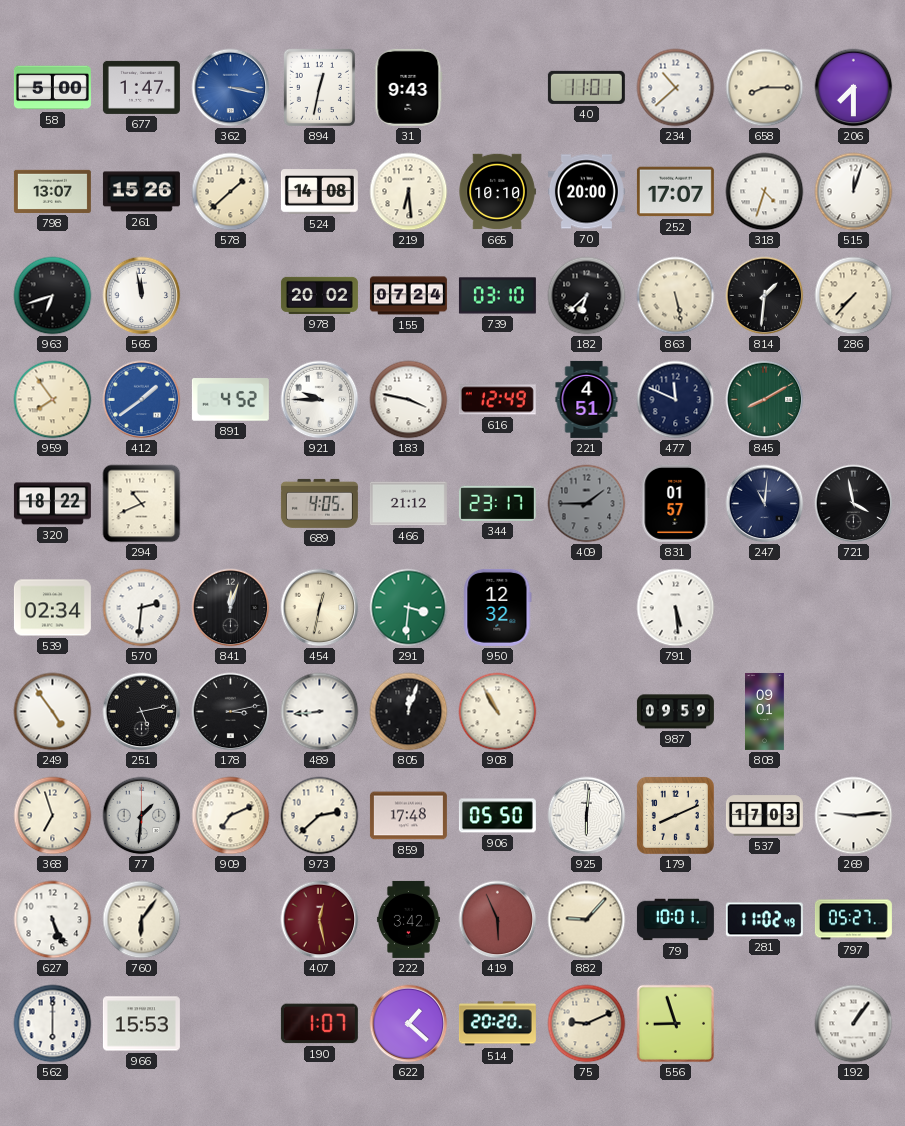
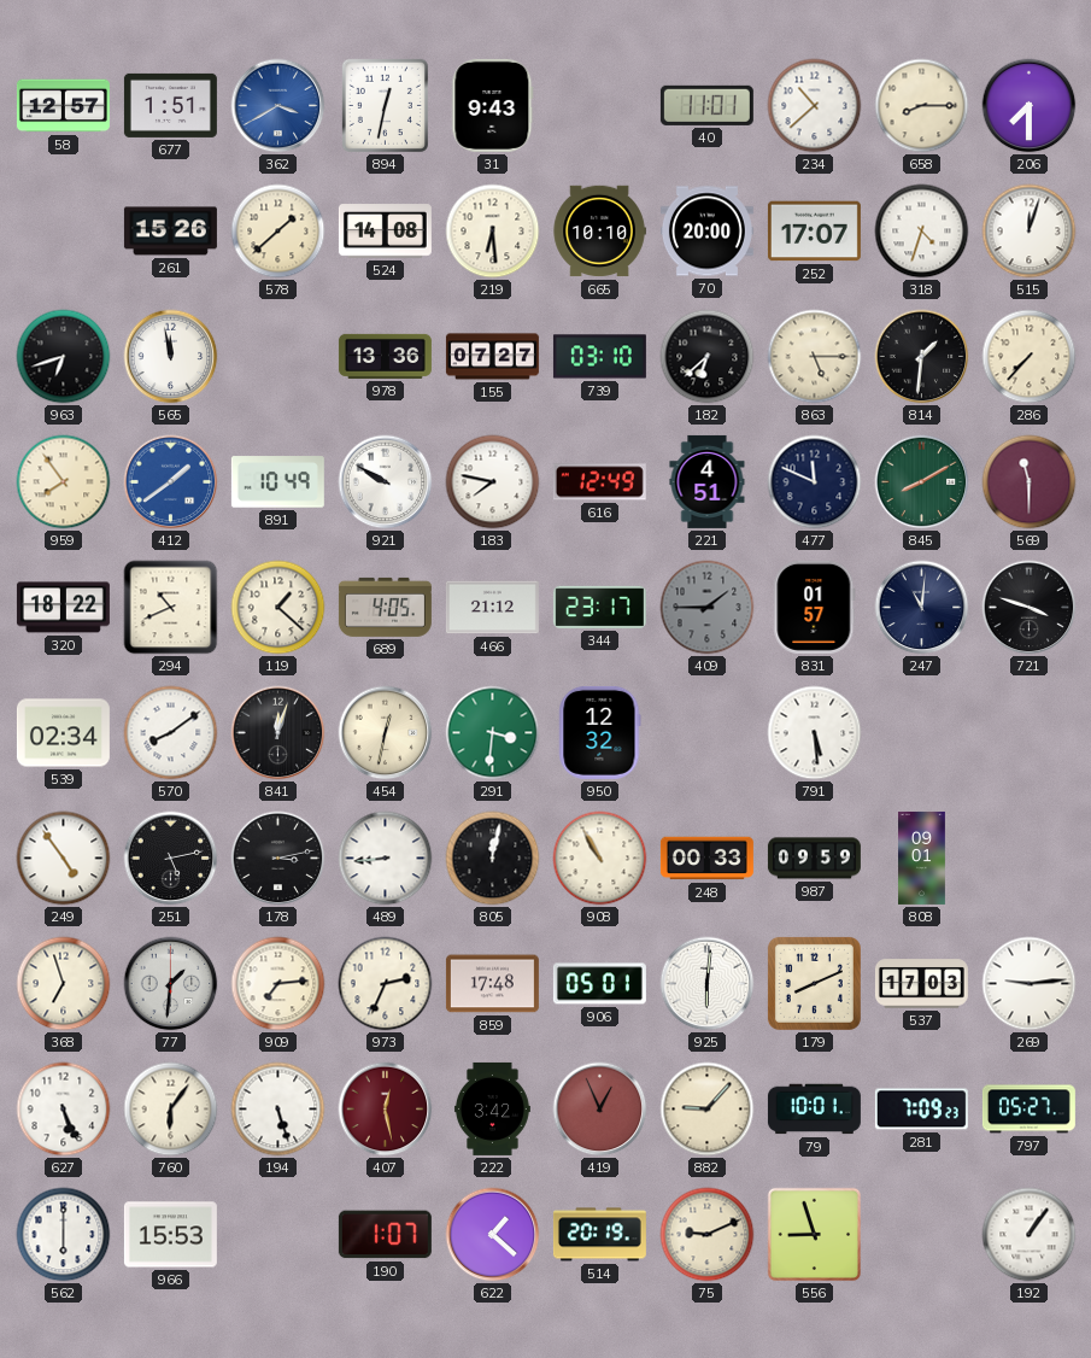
58: 5:00 -> 12:57 (63, 106)
677: 1:47 -> 1:51 (170, 105)
362: 3:17 -> 3:40 (278, 106)
798: 13:07 -> none (52, 191)
978: 20:02 -> 13:36 (385, 356)
155: 07:24 -> 07:27 (492, 357)
863: 5:28 -> 5:15 (815, 357)
891: 4:52 -> 10:49 (277, 482)
921: 9:45 -> 9:50 (386, 482)
183: 3:47 -> 7:47 (493, 482)
569: none -> 11:30 (1030, 482)
119: none -> 1:22 (278, 608)
721: 3:58 -> 3:48 (1030, 608)
570: 2:31 -> 8:09 (171, 733)
805: 12:03 -> 12:02 (493, 859)
248: none -> 00:33 (706, 859)
909: 7:11 -> 7:14 (278, 984)
973: 2:38 -> 2:34 (386, 984)
906: 05:50 -> 05:01 (599, 984)
194: none -> 5:27 (278, 1110)
419: 5:56 -> 12:56 (600, 1110)
281: 11:02 -> 7:09 (921, 1110)
514: 20:20 -> 20:19 (599, 1235)
